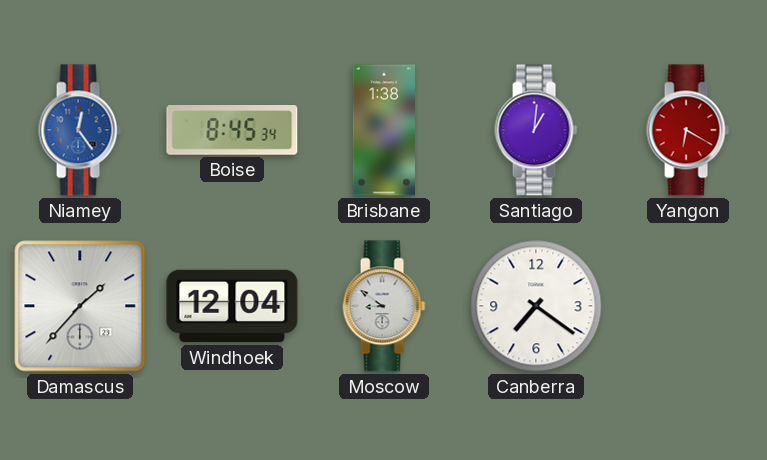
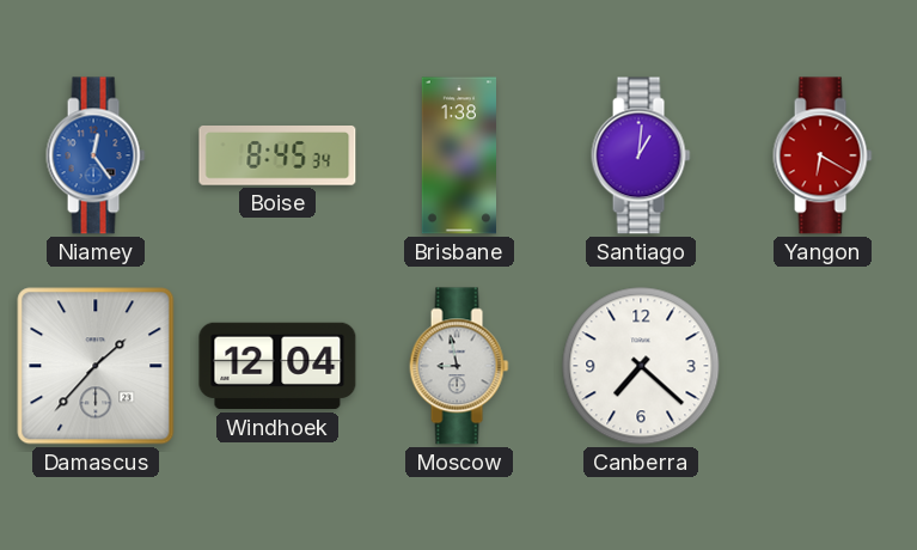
Moscow: 8:51 -> 8:58 (459, 366)
Canberra: 7:21 -> 7:22 (641, 366)
